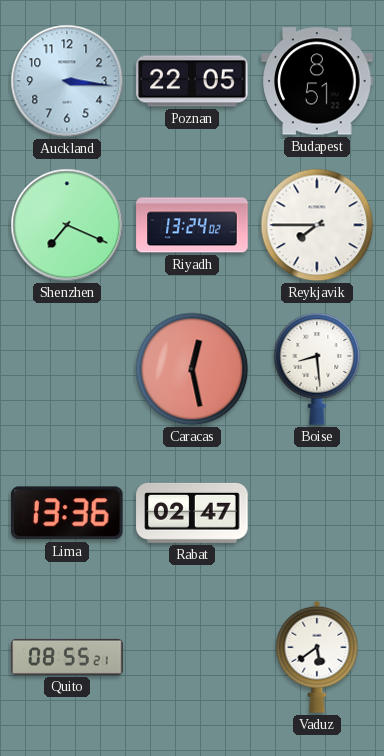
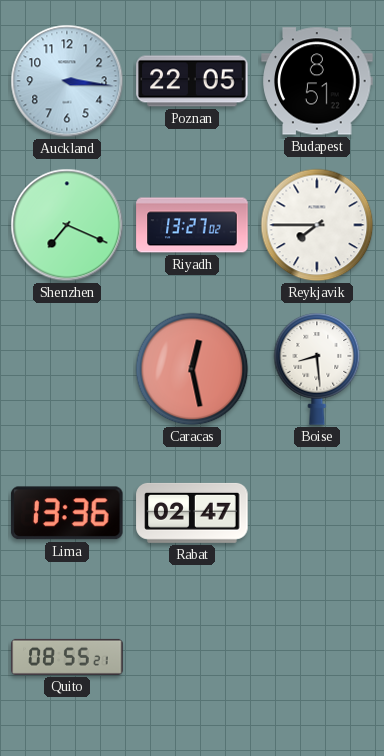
Riyadh: 13:24 -> 13:27 (192, 225)
Vaduz: 5:39 -> none (317, 657)
